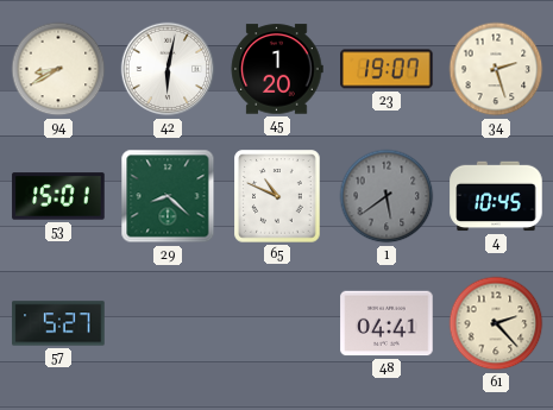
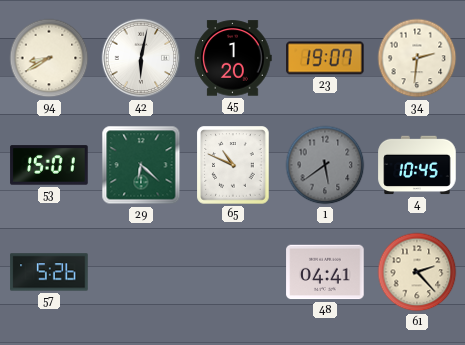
34: 2:27 -> 2:31 (417, 58)
29: 8:22 -> 6:22 (141, 165)
57: 5:27 -> 5:26 (49, 272)
